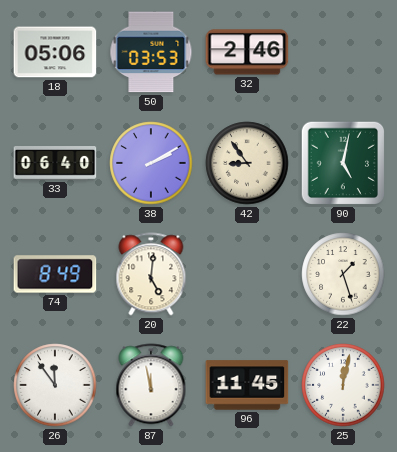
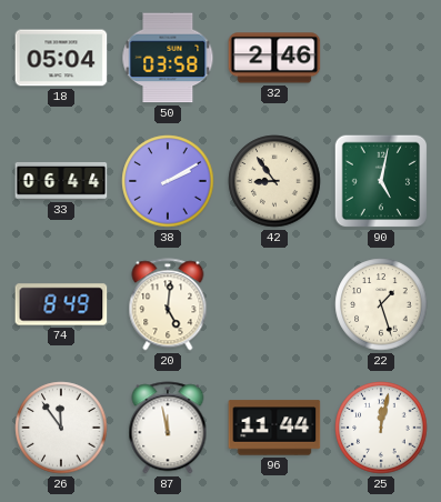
18: 05:06 -> 05:04 (61, 58)
50: 03:53 -> 03:58 (168, 58)
33: 06:40 -> 06:44 (61, 182)
96: 11:45 -> 11:44 (274, 428)
